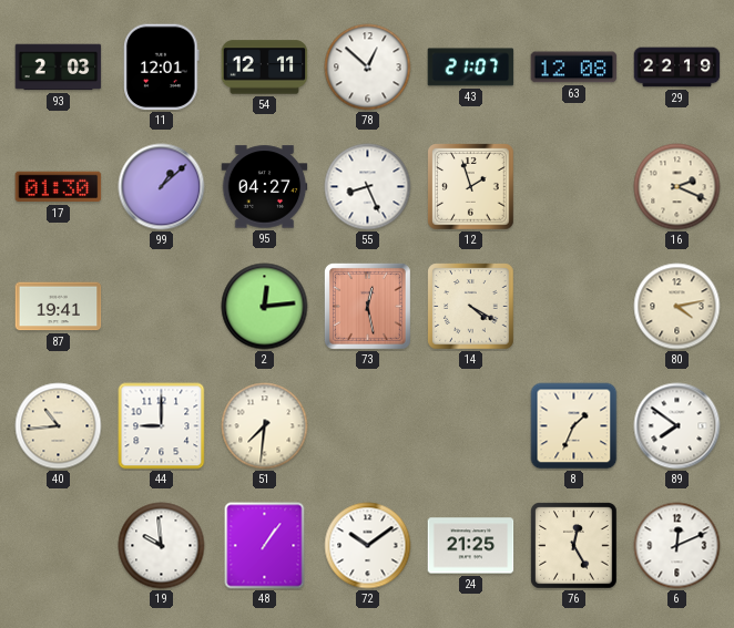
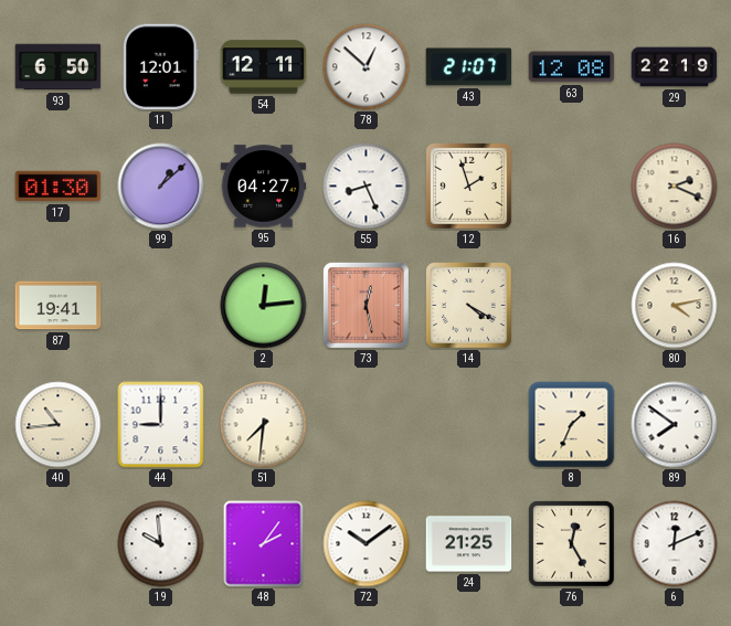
93: 2:03 -> 6:50 (59, 67)
48: 1:06 -> 2:06 (264, 544)
